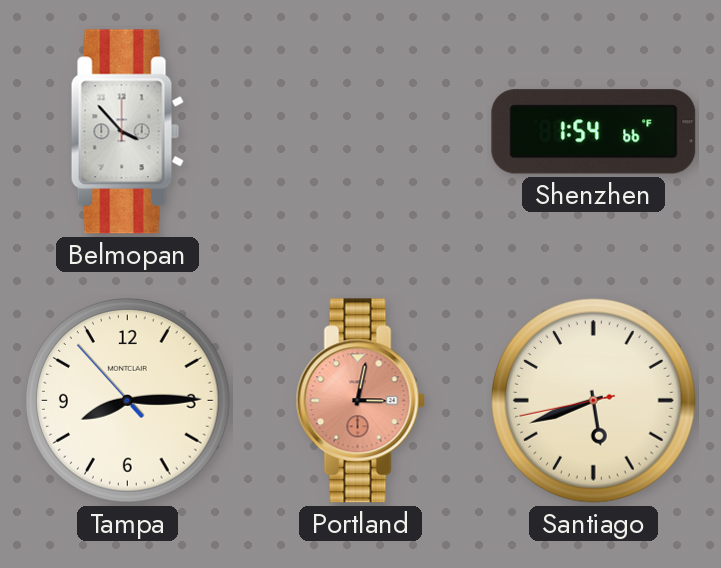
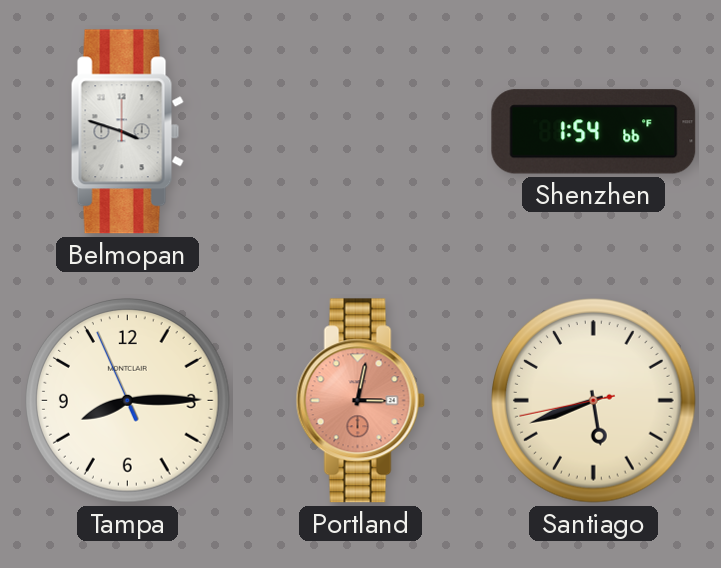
Belmopan: 3:53 -> 3:48 (127, 132)
Tampa: 8:14:53 -> 8:14:56 (128, 401)
